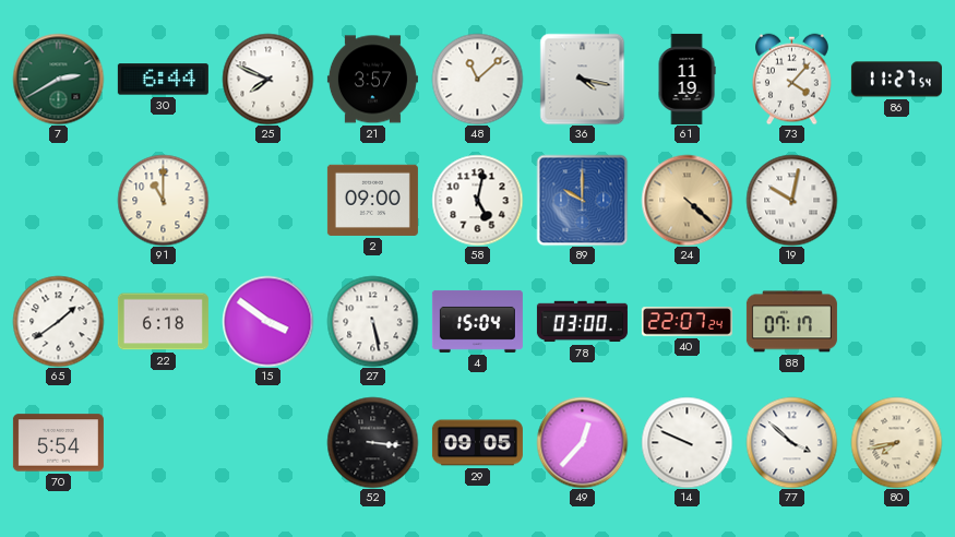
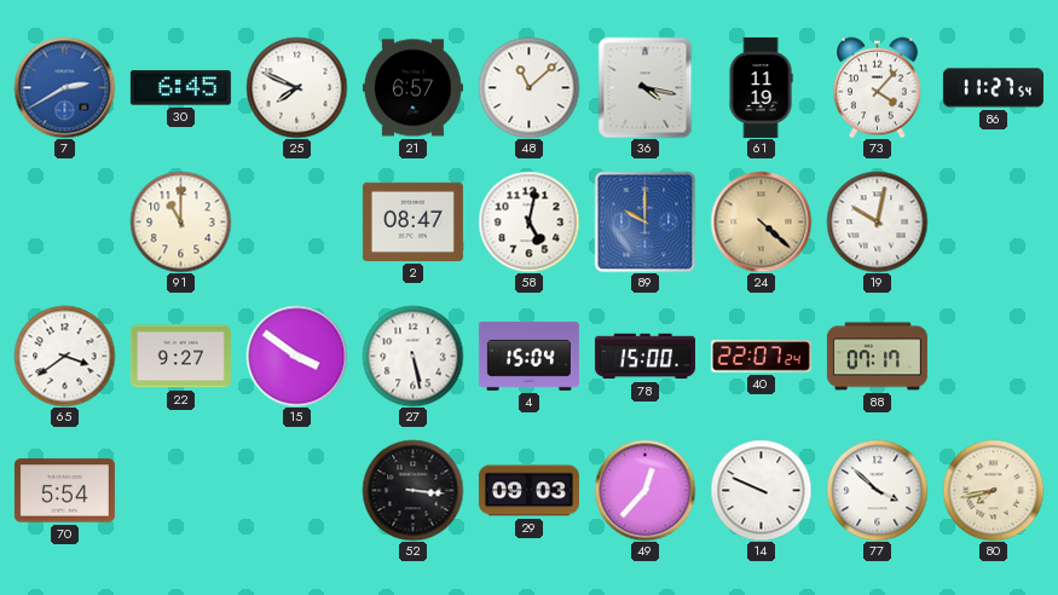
7 dial: green -> blue (64, 87)
30: 6:44 -> 6:45 (180, 88)
21: 3:57 -> 6:57 (412, 88)
2: 09:00 -> 08:47 (412, 221)
65: 1:39 -> 3:39 (64, 356)
22: 6:18 -> 9:27 (180, 357)
78: 03:00 -> 15:00 (644, 357)
29: 09:05 -> 09:03 (528, 491)
